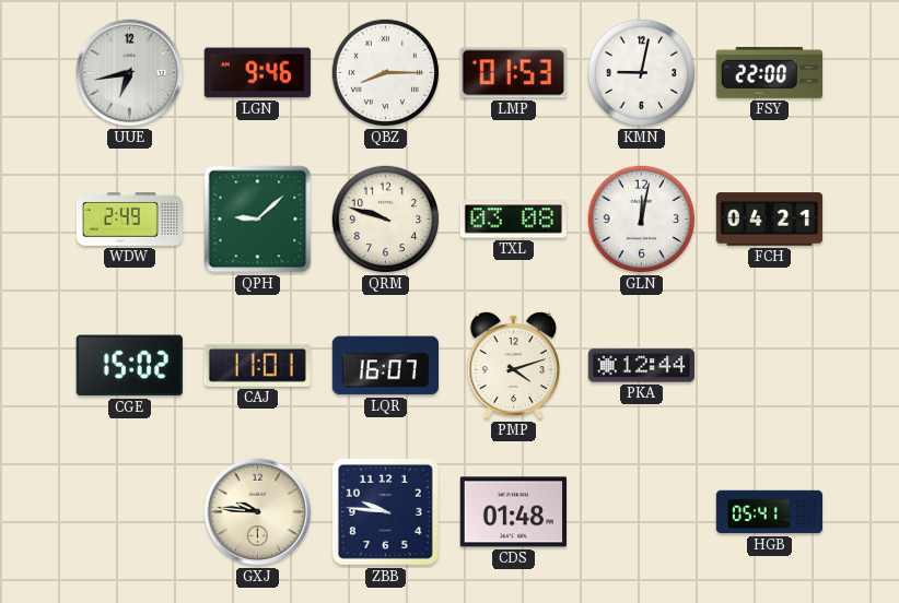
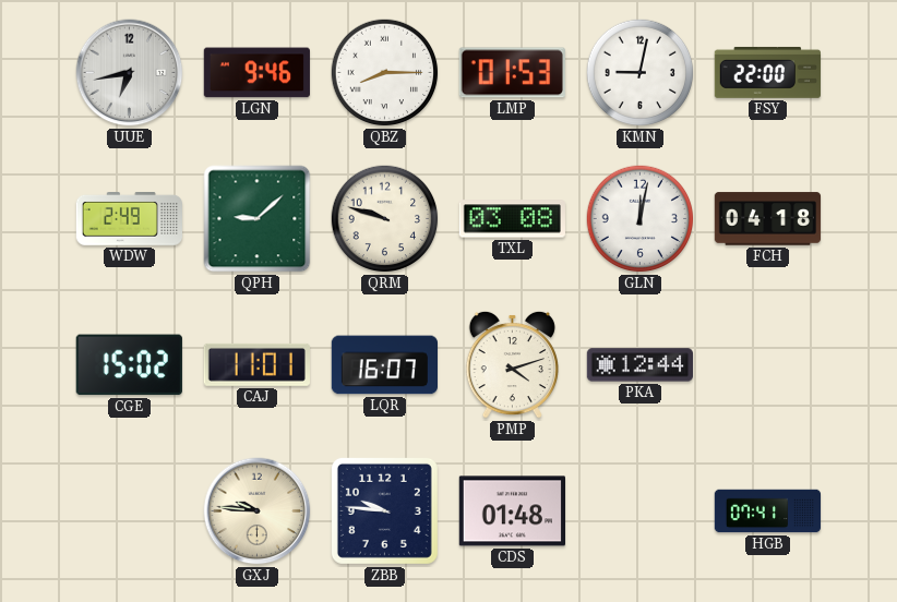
FCH: 04:21 -> 04:18 (768, 219)
HGB: 05:41 -> 07:41 (768, 511)
